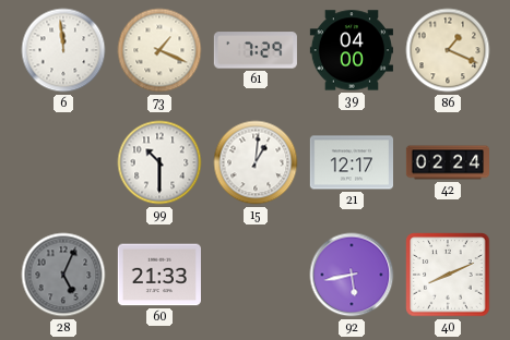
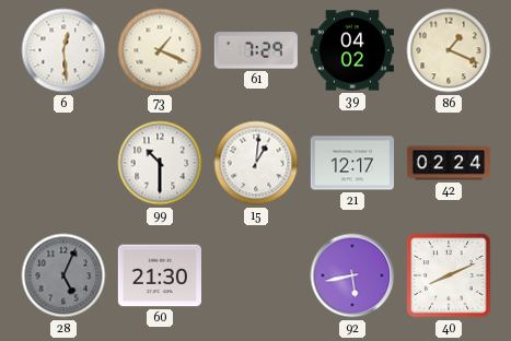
6: 11:59 -> 12:29 (63, 50)
39: 04:00 -> 04:02 (351, 50)
60: 21:33 -> 21:30 (160, 275)
